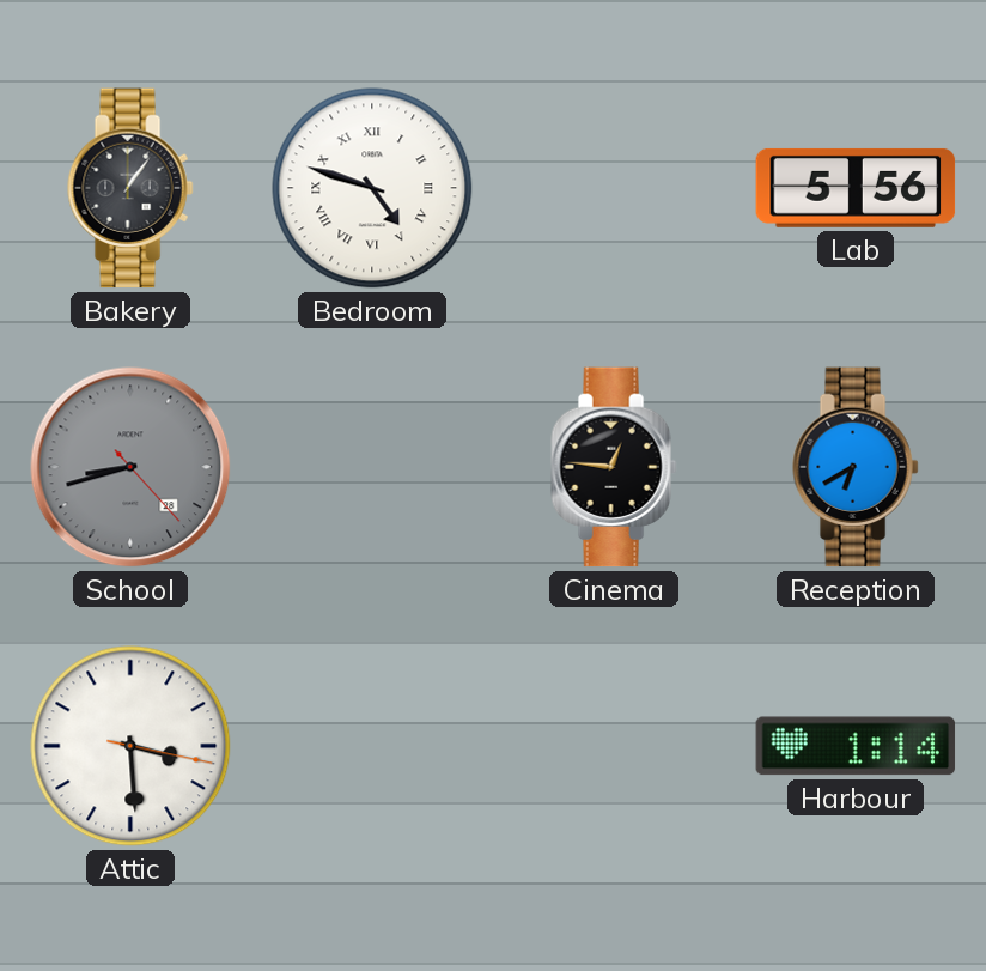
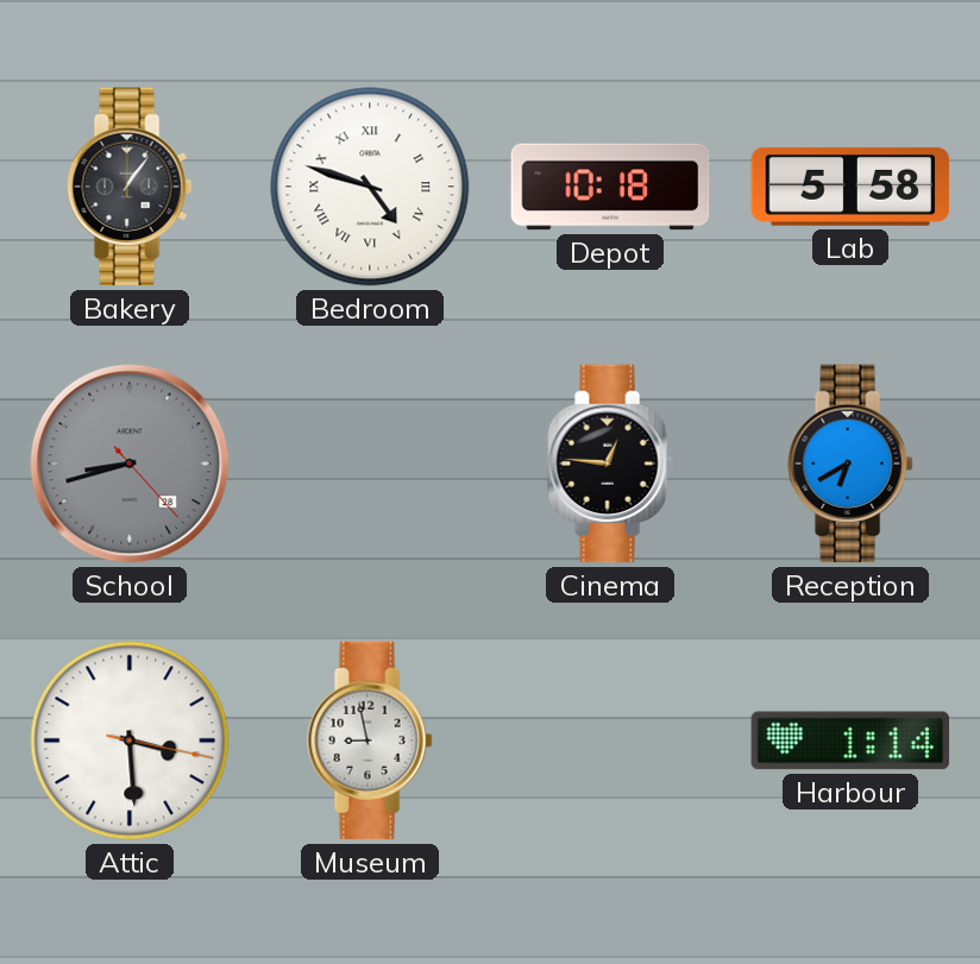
Depot: none -> 10:18 (610, 187)
Lab: 5:56 -> 5:58 (850, 187)
Museum: none -> 8:58 (370, 741)
